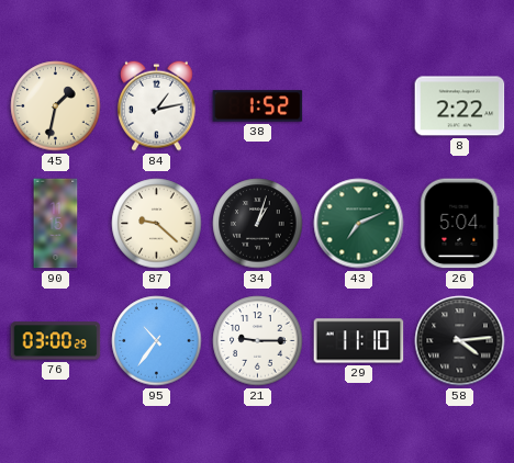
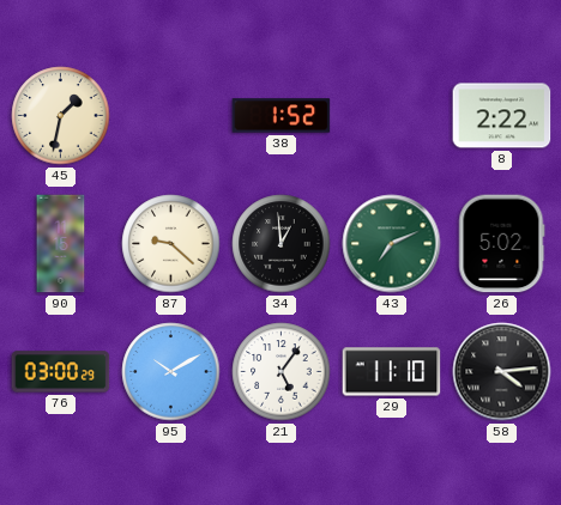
84: 1:13 -> none (157, 105)
34: 1:03 -> 12:59 (282, 244)
26: 5:04 -> 5:02 (502, 244)
95: 10:36 -> 10:10 (171, 372)
21: 9:15 -> 5:06 (282, 372)
